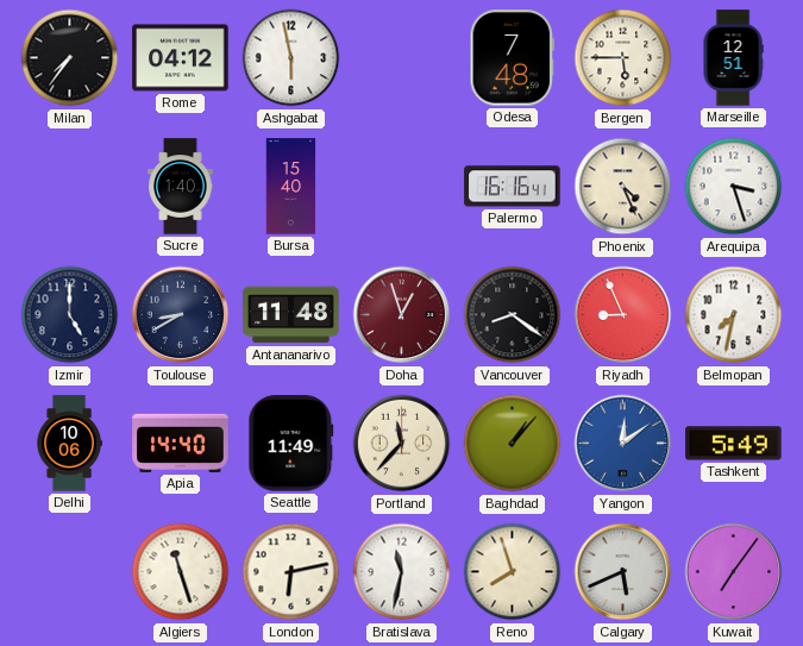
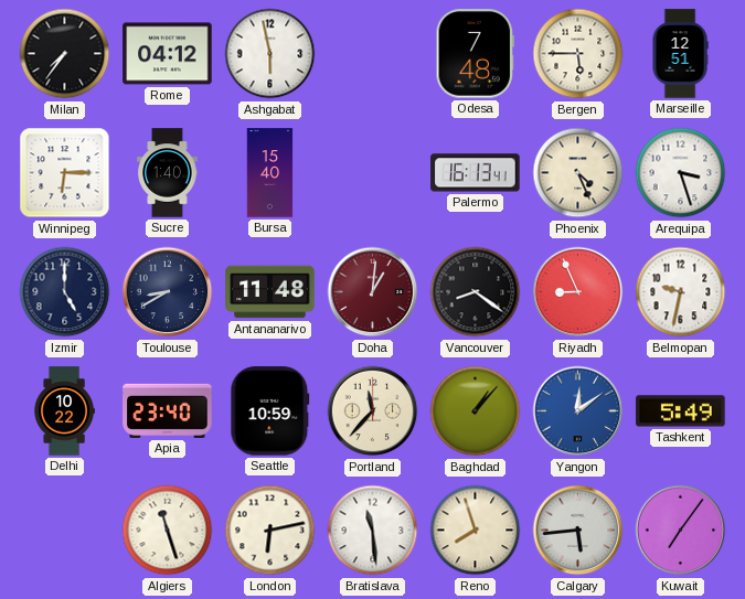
Winnipeg: none -> 6:15 (65, 173)
Palermo: 16:16 -> 16:13 (476, 173)
Doha: 12:57 -> 1:01 (373, 292)
Belmopan: 7:32 -> 9:32 (681, 292)
Delhi: 10:06 -> 10:22 (64, 411)
Apia: 14:40 -> 23:40 (168, 410)
Seattle: 11:49 -> 10:59 (270, 411)
Bratislava: 11:32 -> 11:29 (373, 531)
Calgary: 5:41 -> 5:44 (578, 531)
